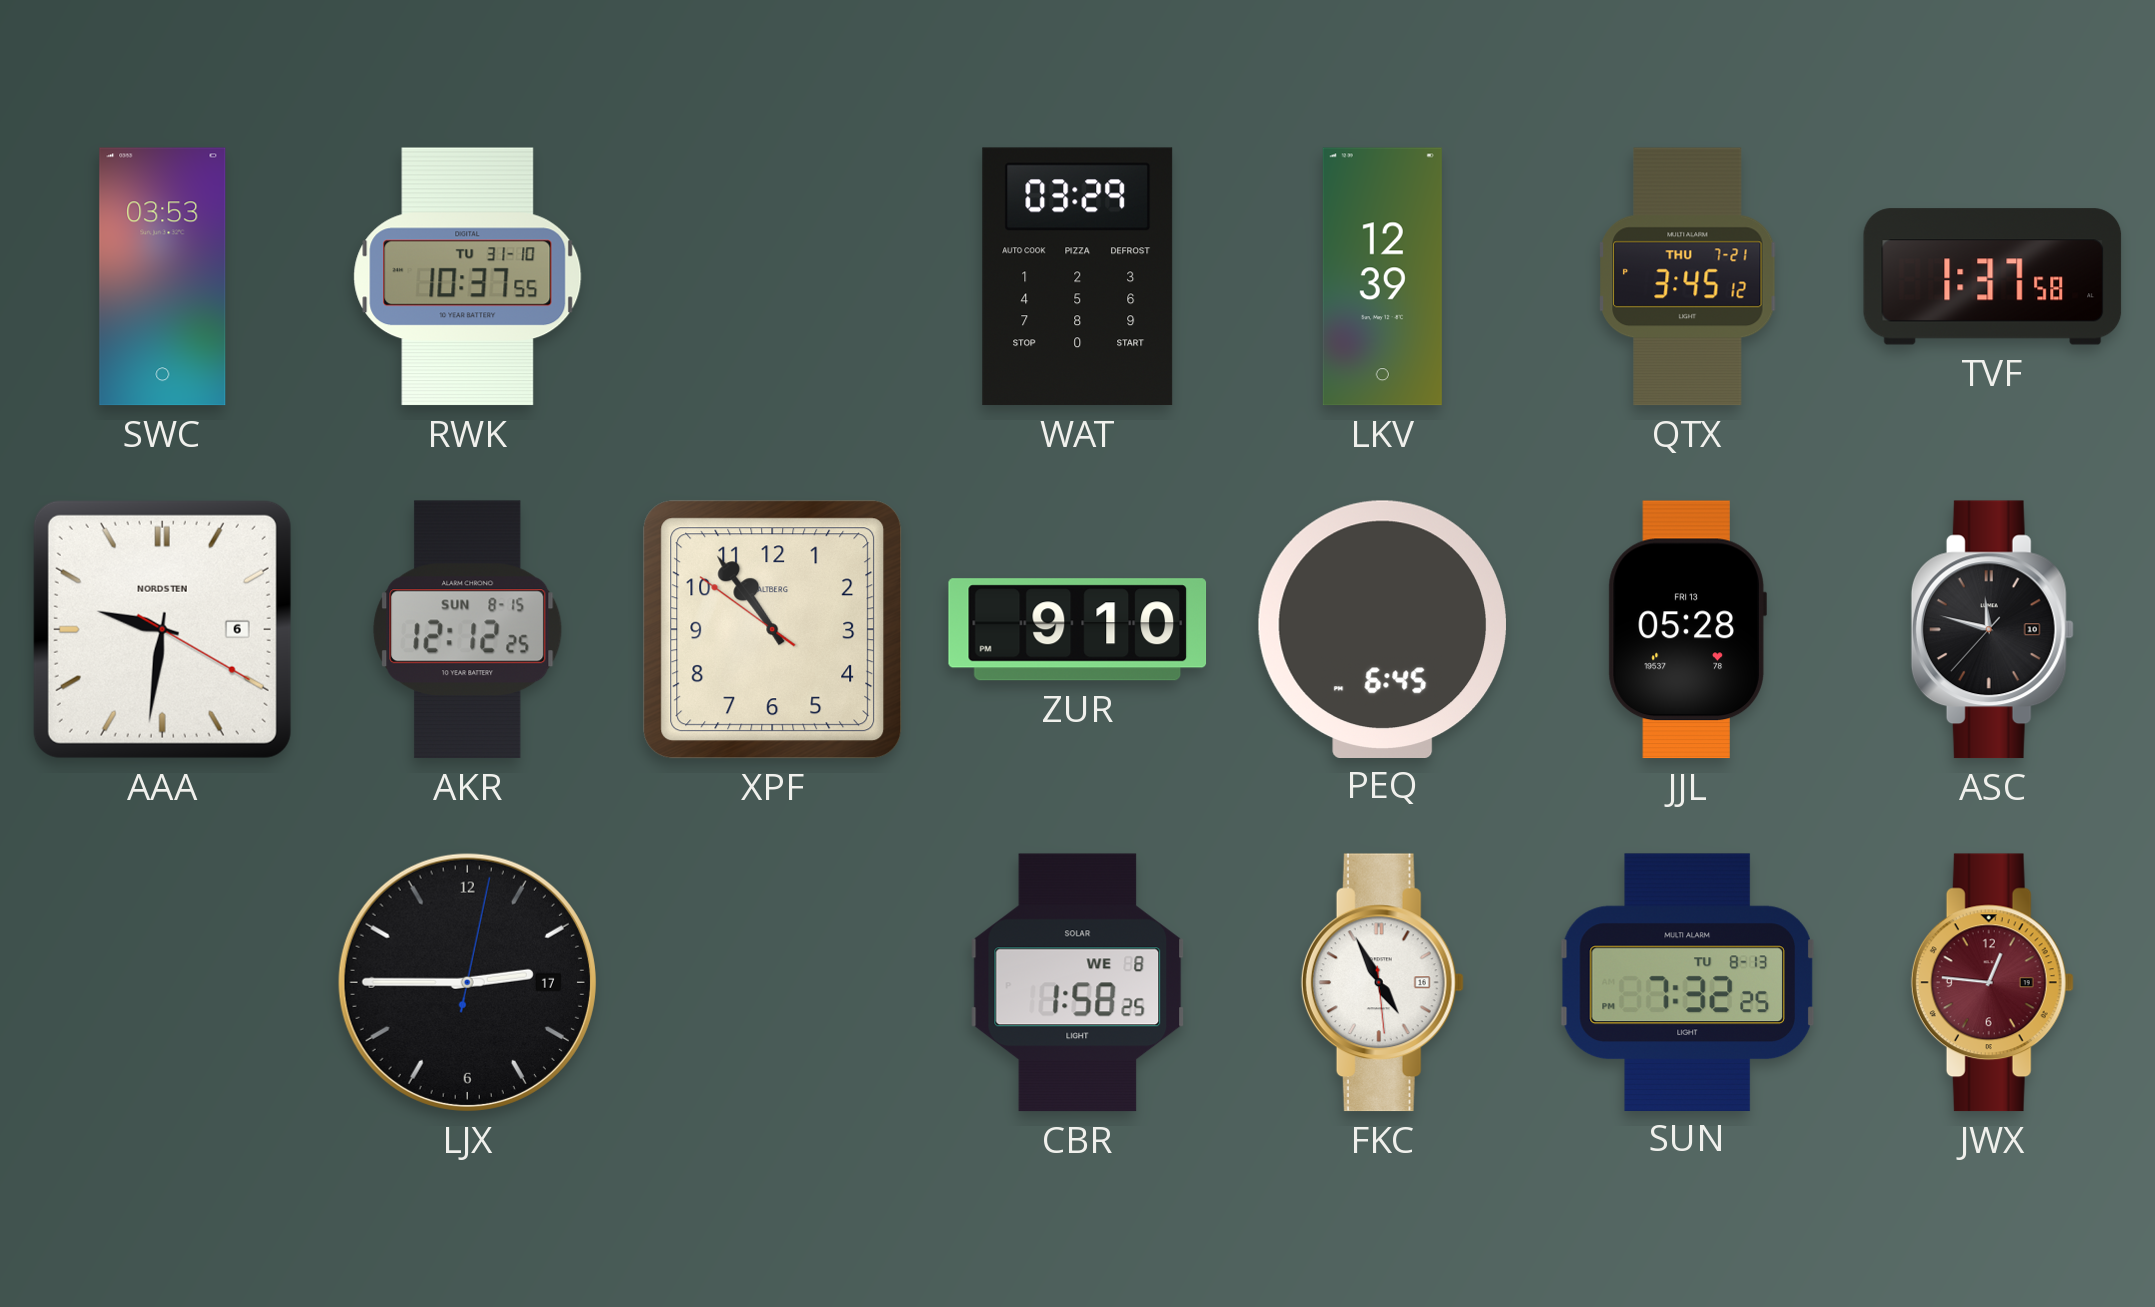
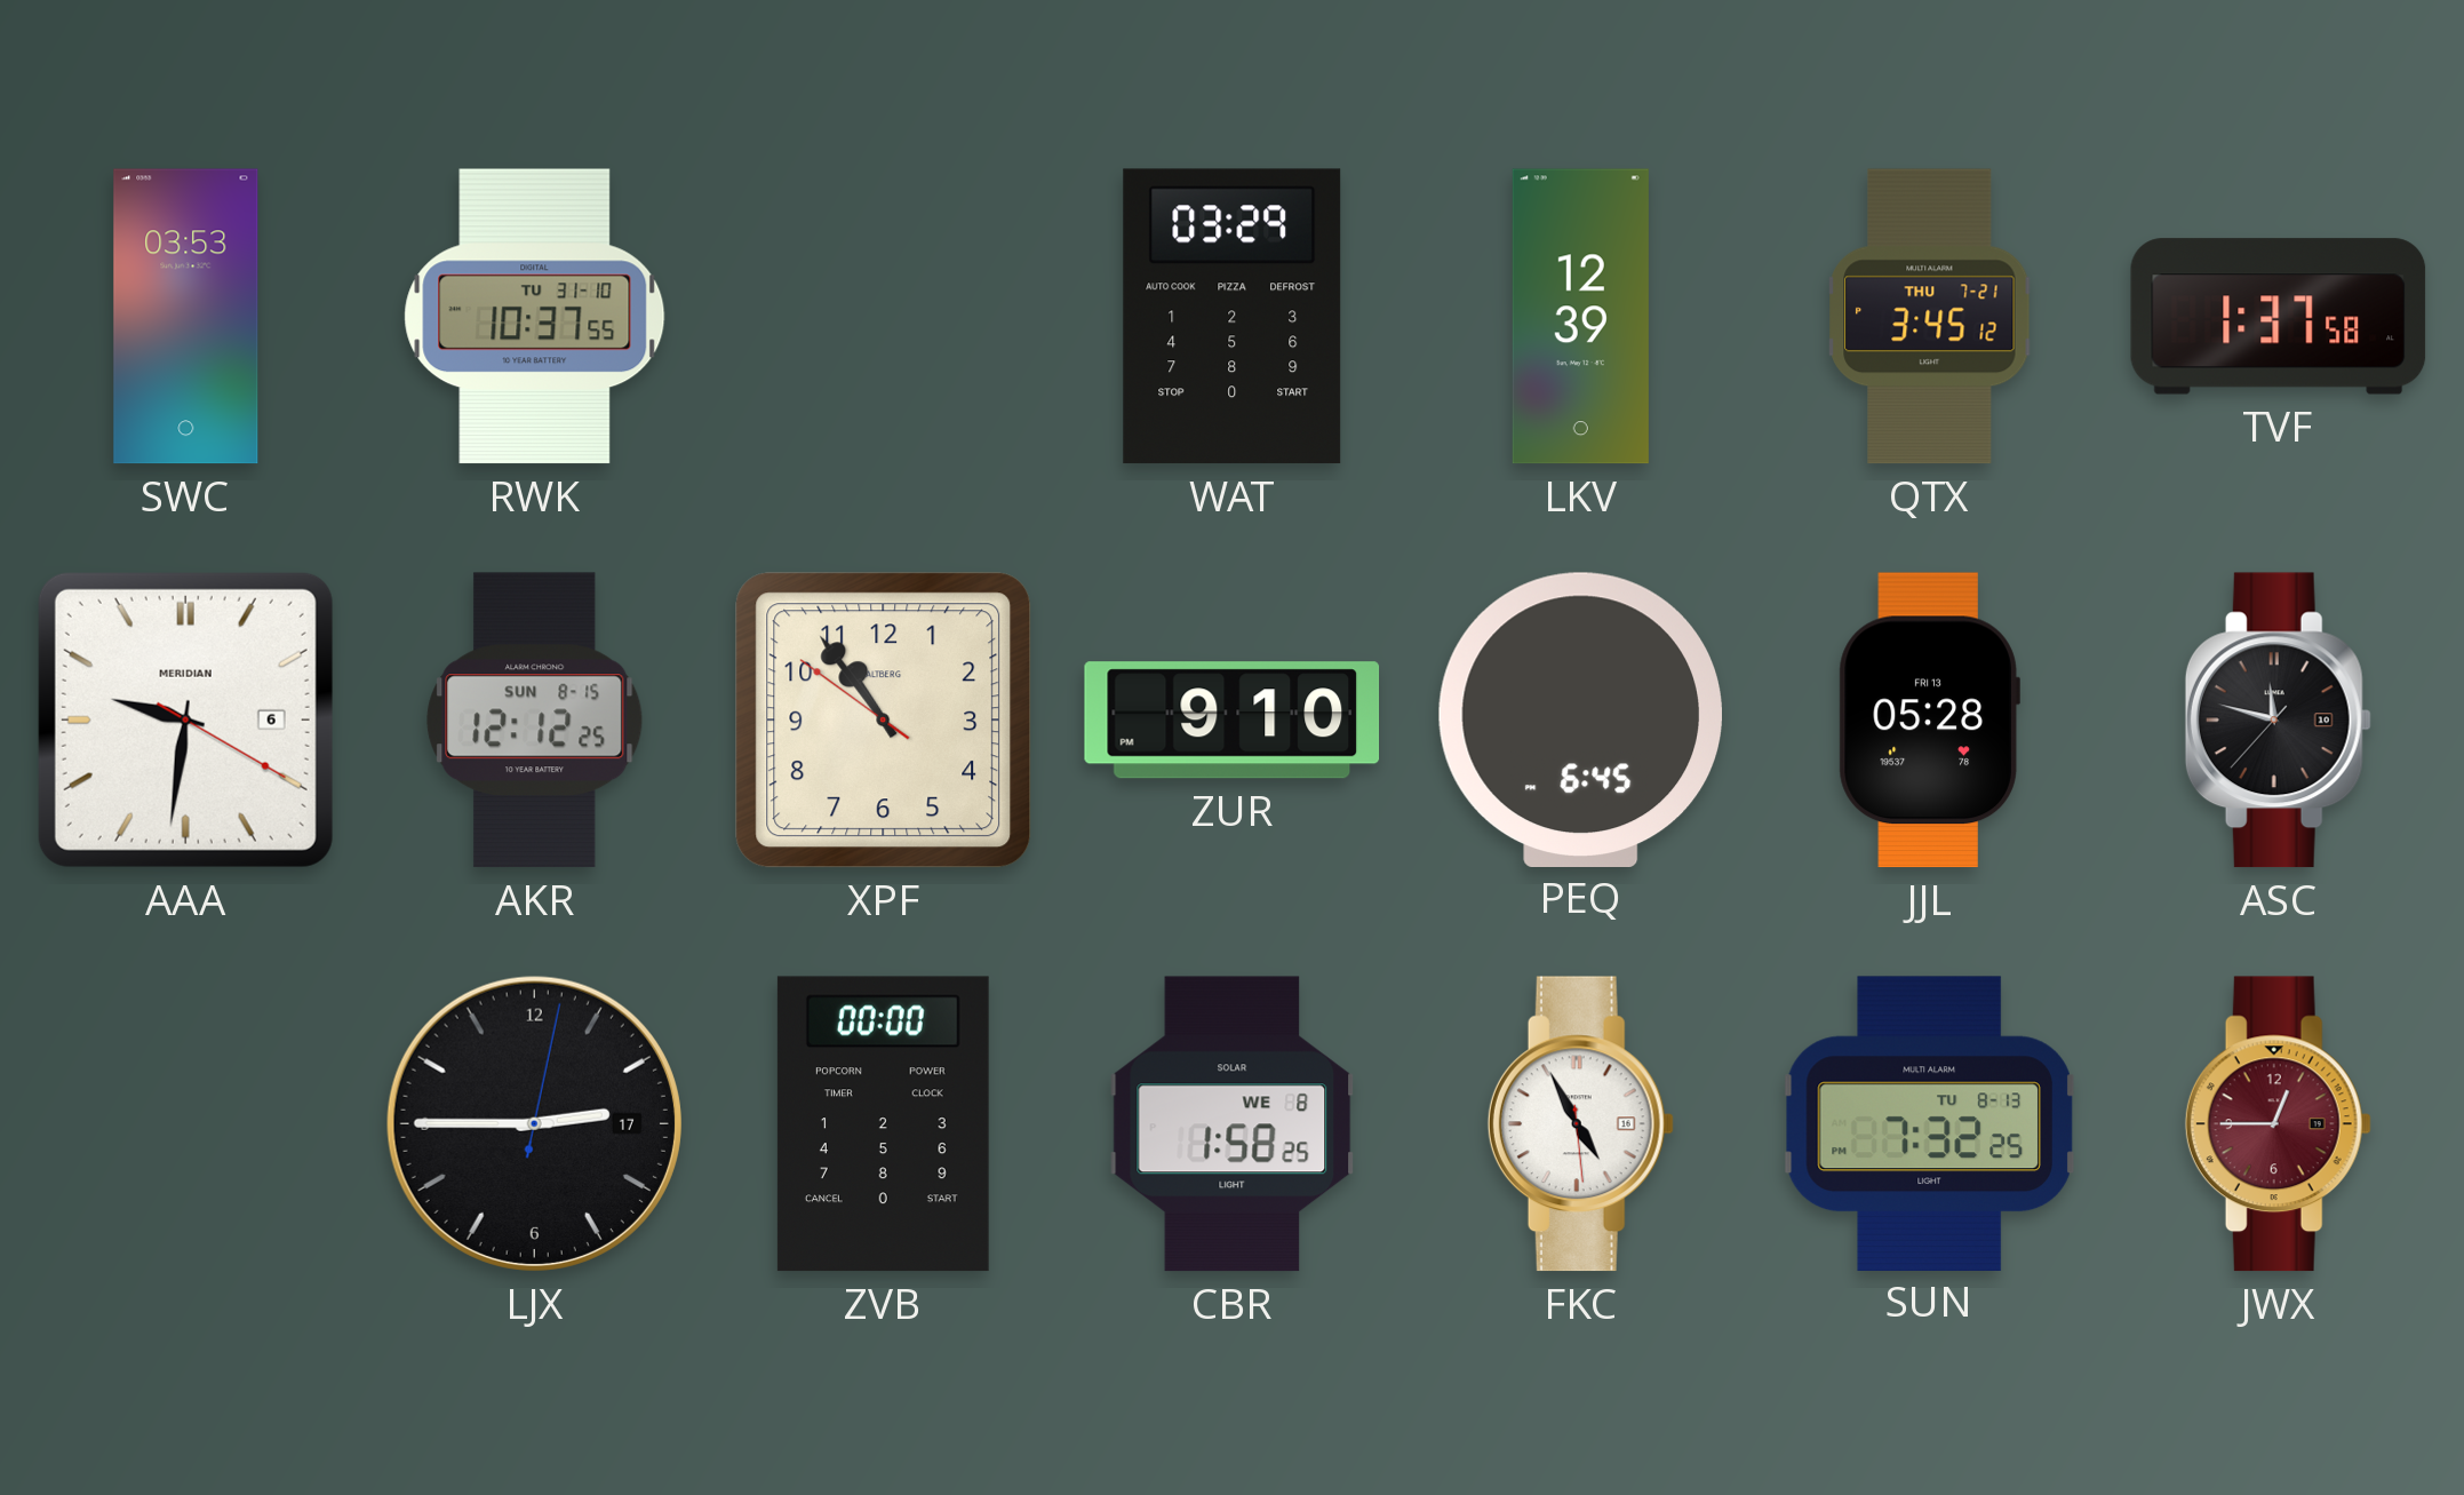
AAA brand: NORDSTEN -> MERIDIAN (185, 719)
ZVB: none -> 00:00 (883, 1124)
JWX: 12:46 -> 12:45 (2278, 1124)
